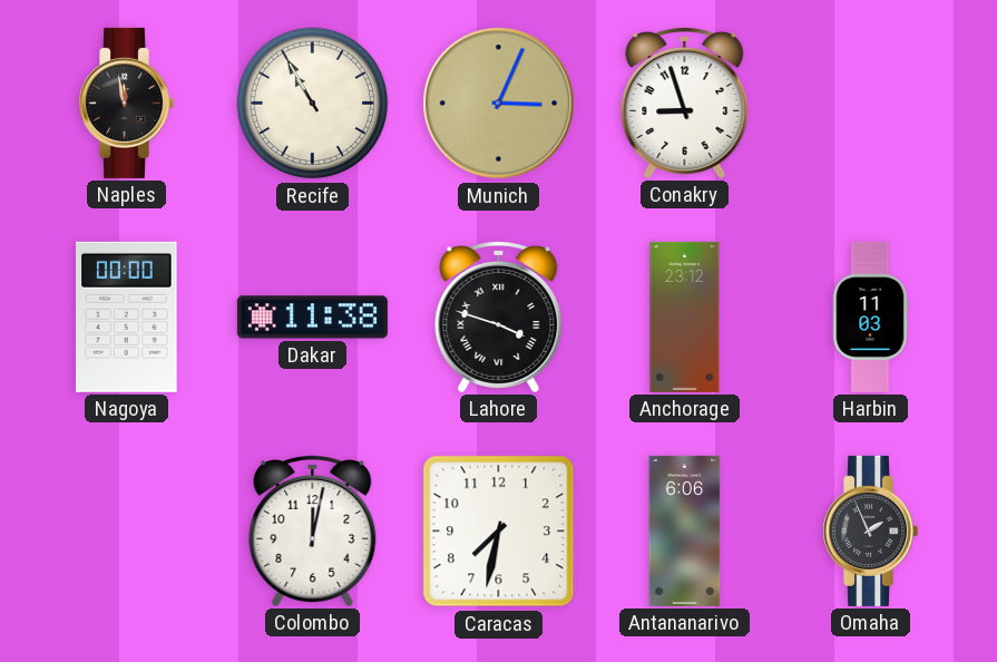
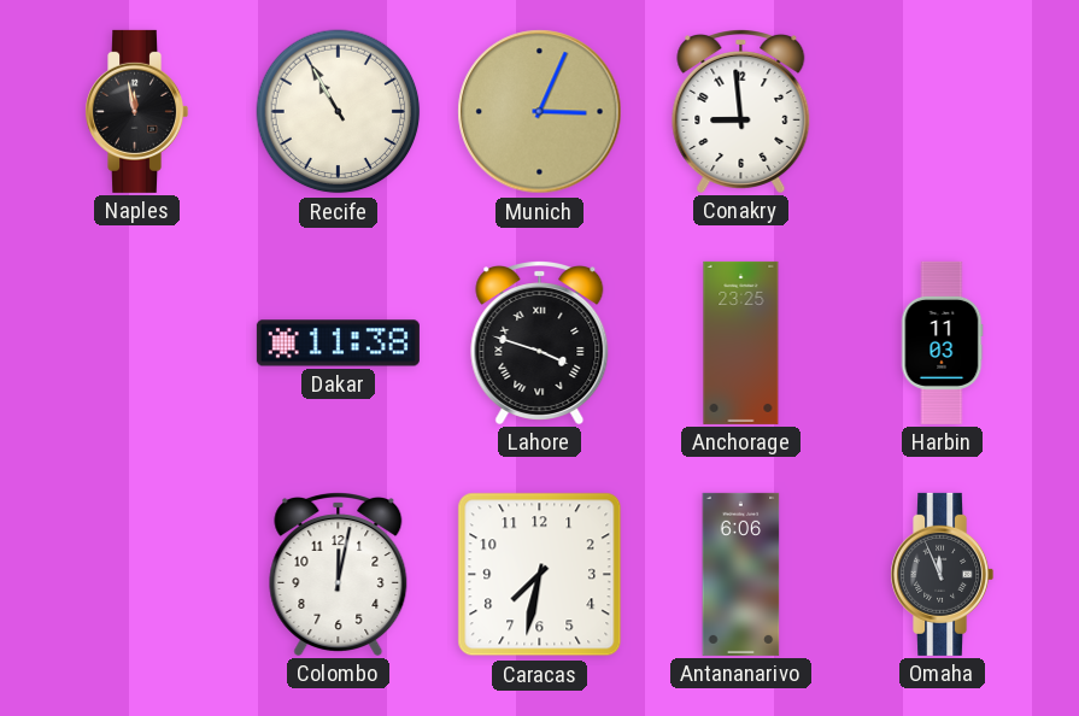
Conakry: 8:57 -> 8:59 (741, 112)
Nagoya: 00:00 -> none (127, 317)
Anchorage: 23:12 -> 23:25 (741, 342)
Omaha: 1:56 -> 11:56 (943, 574)
